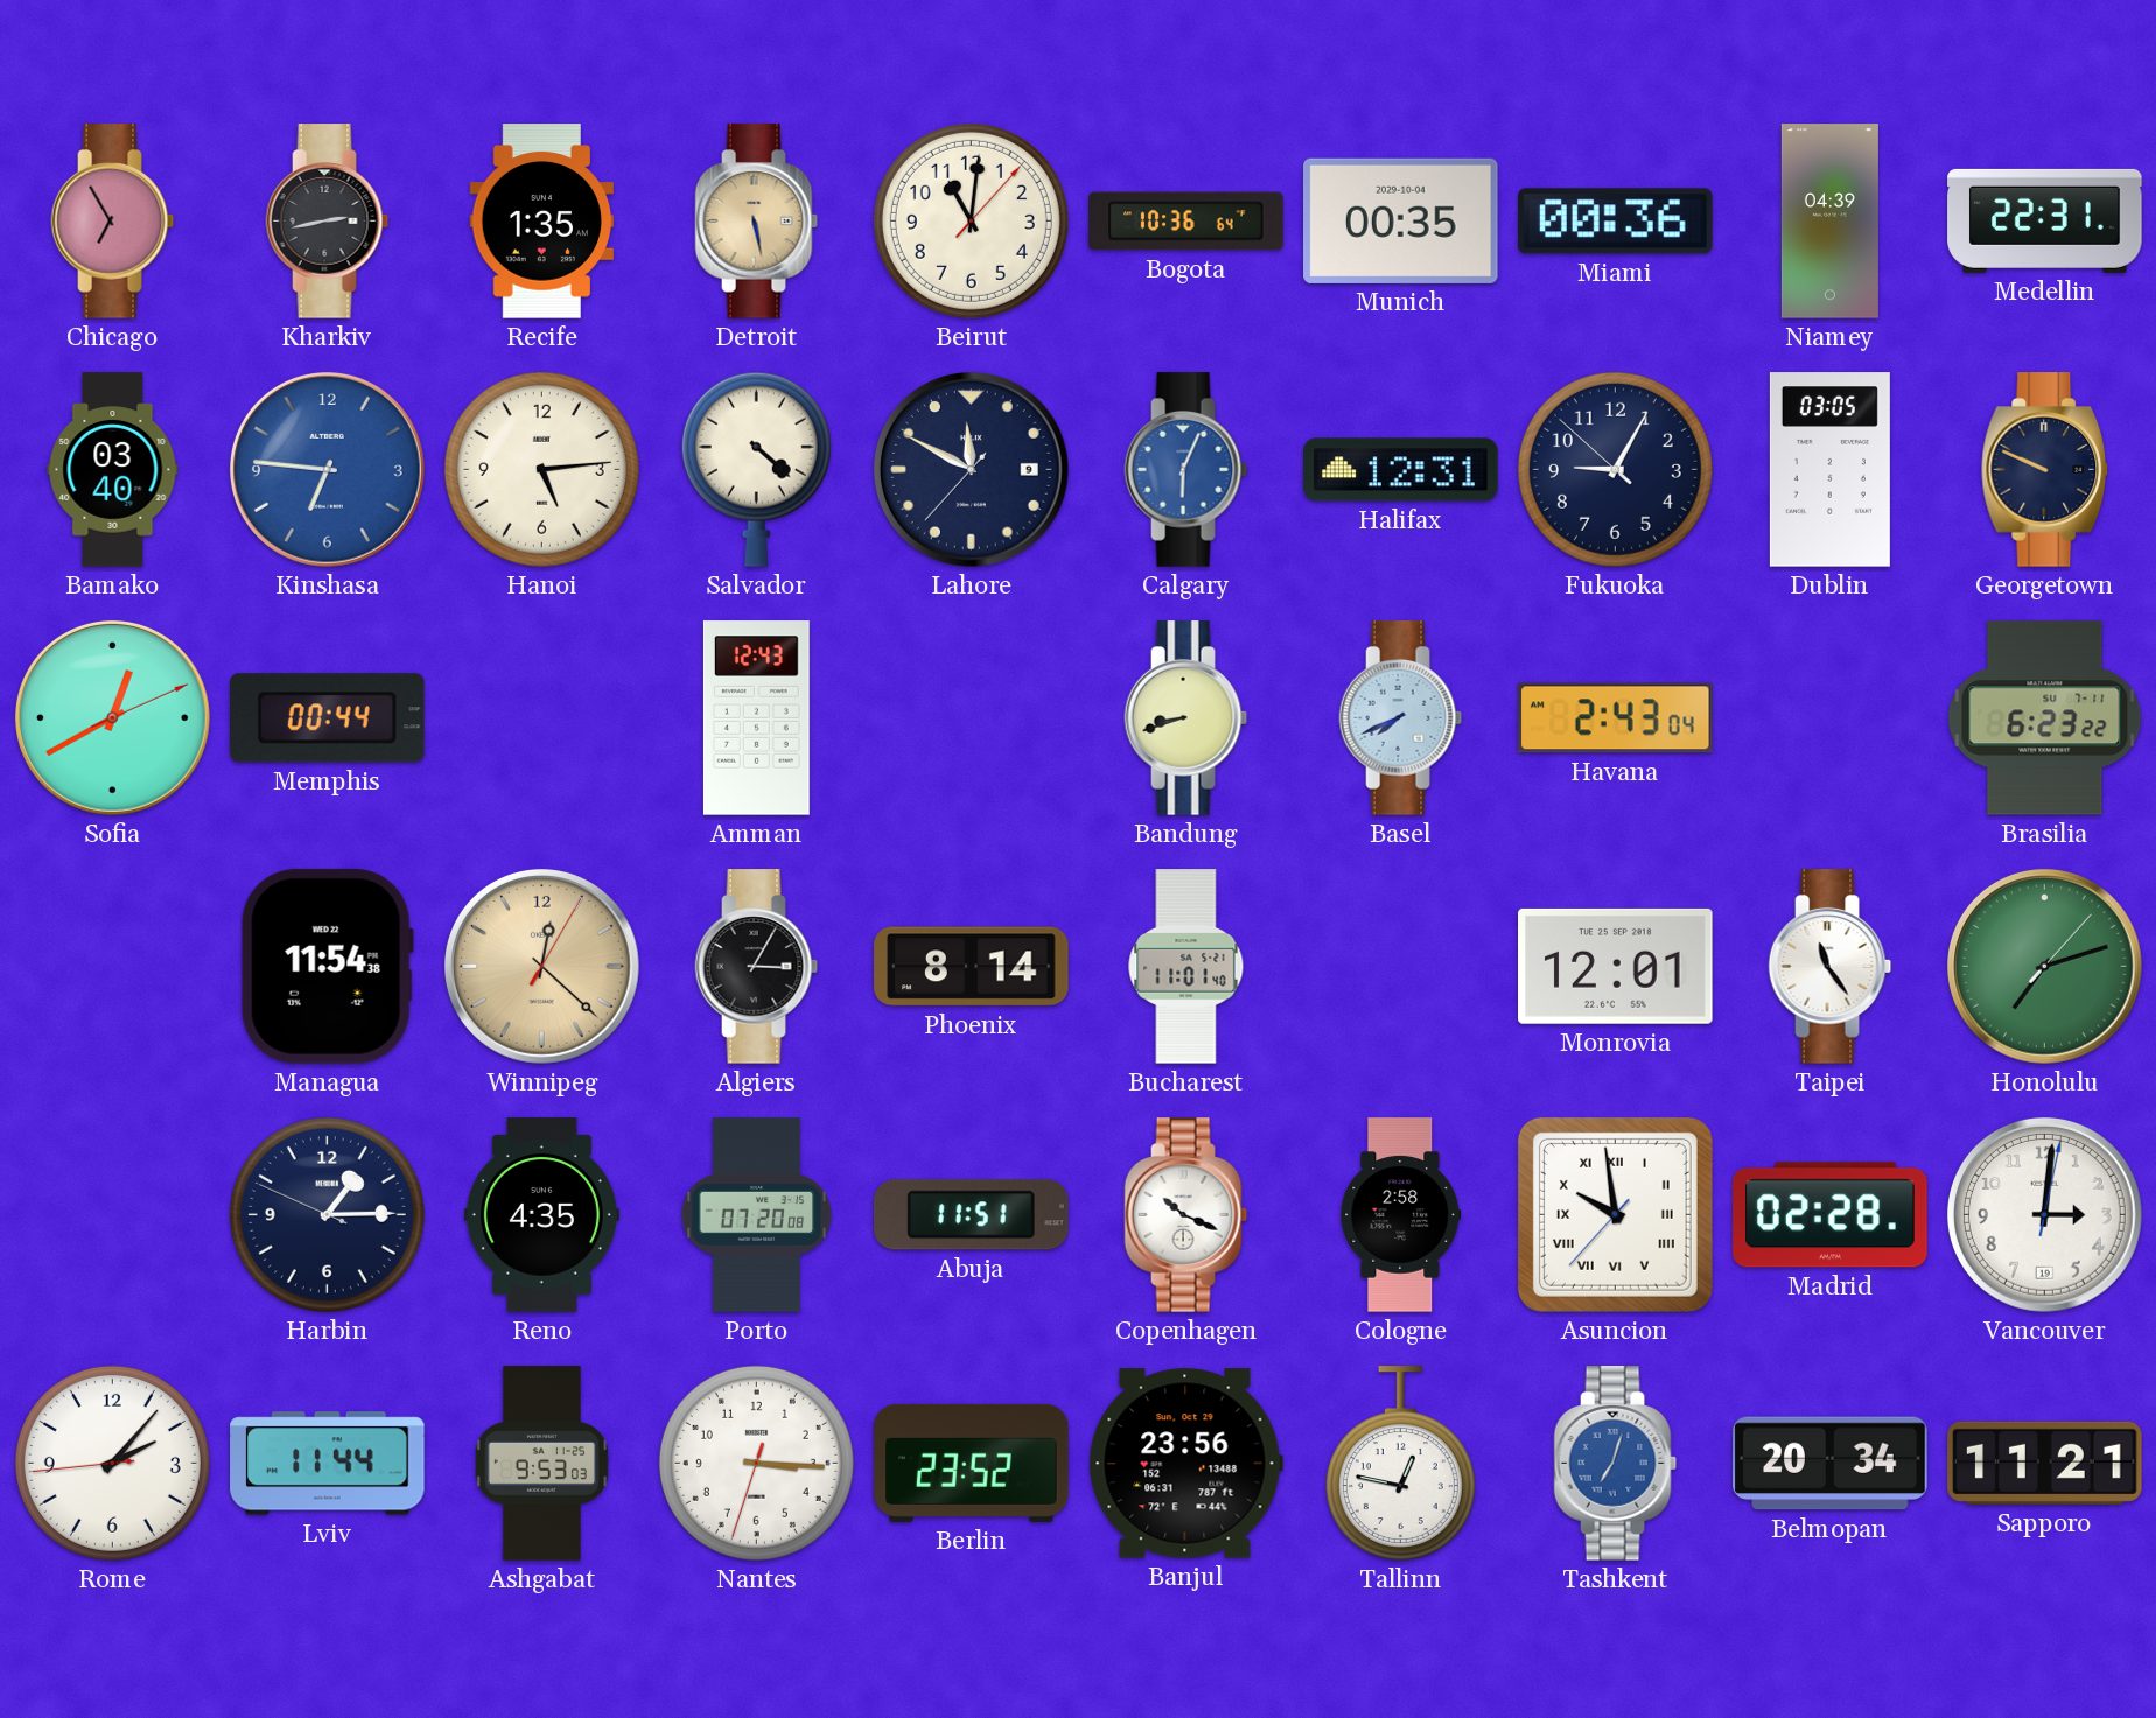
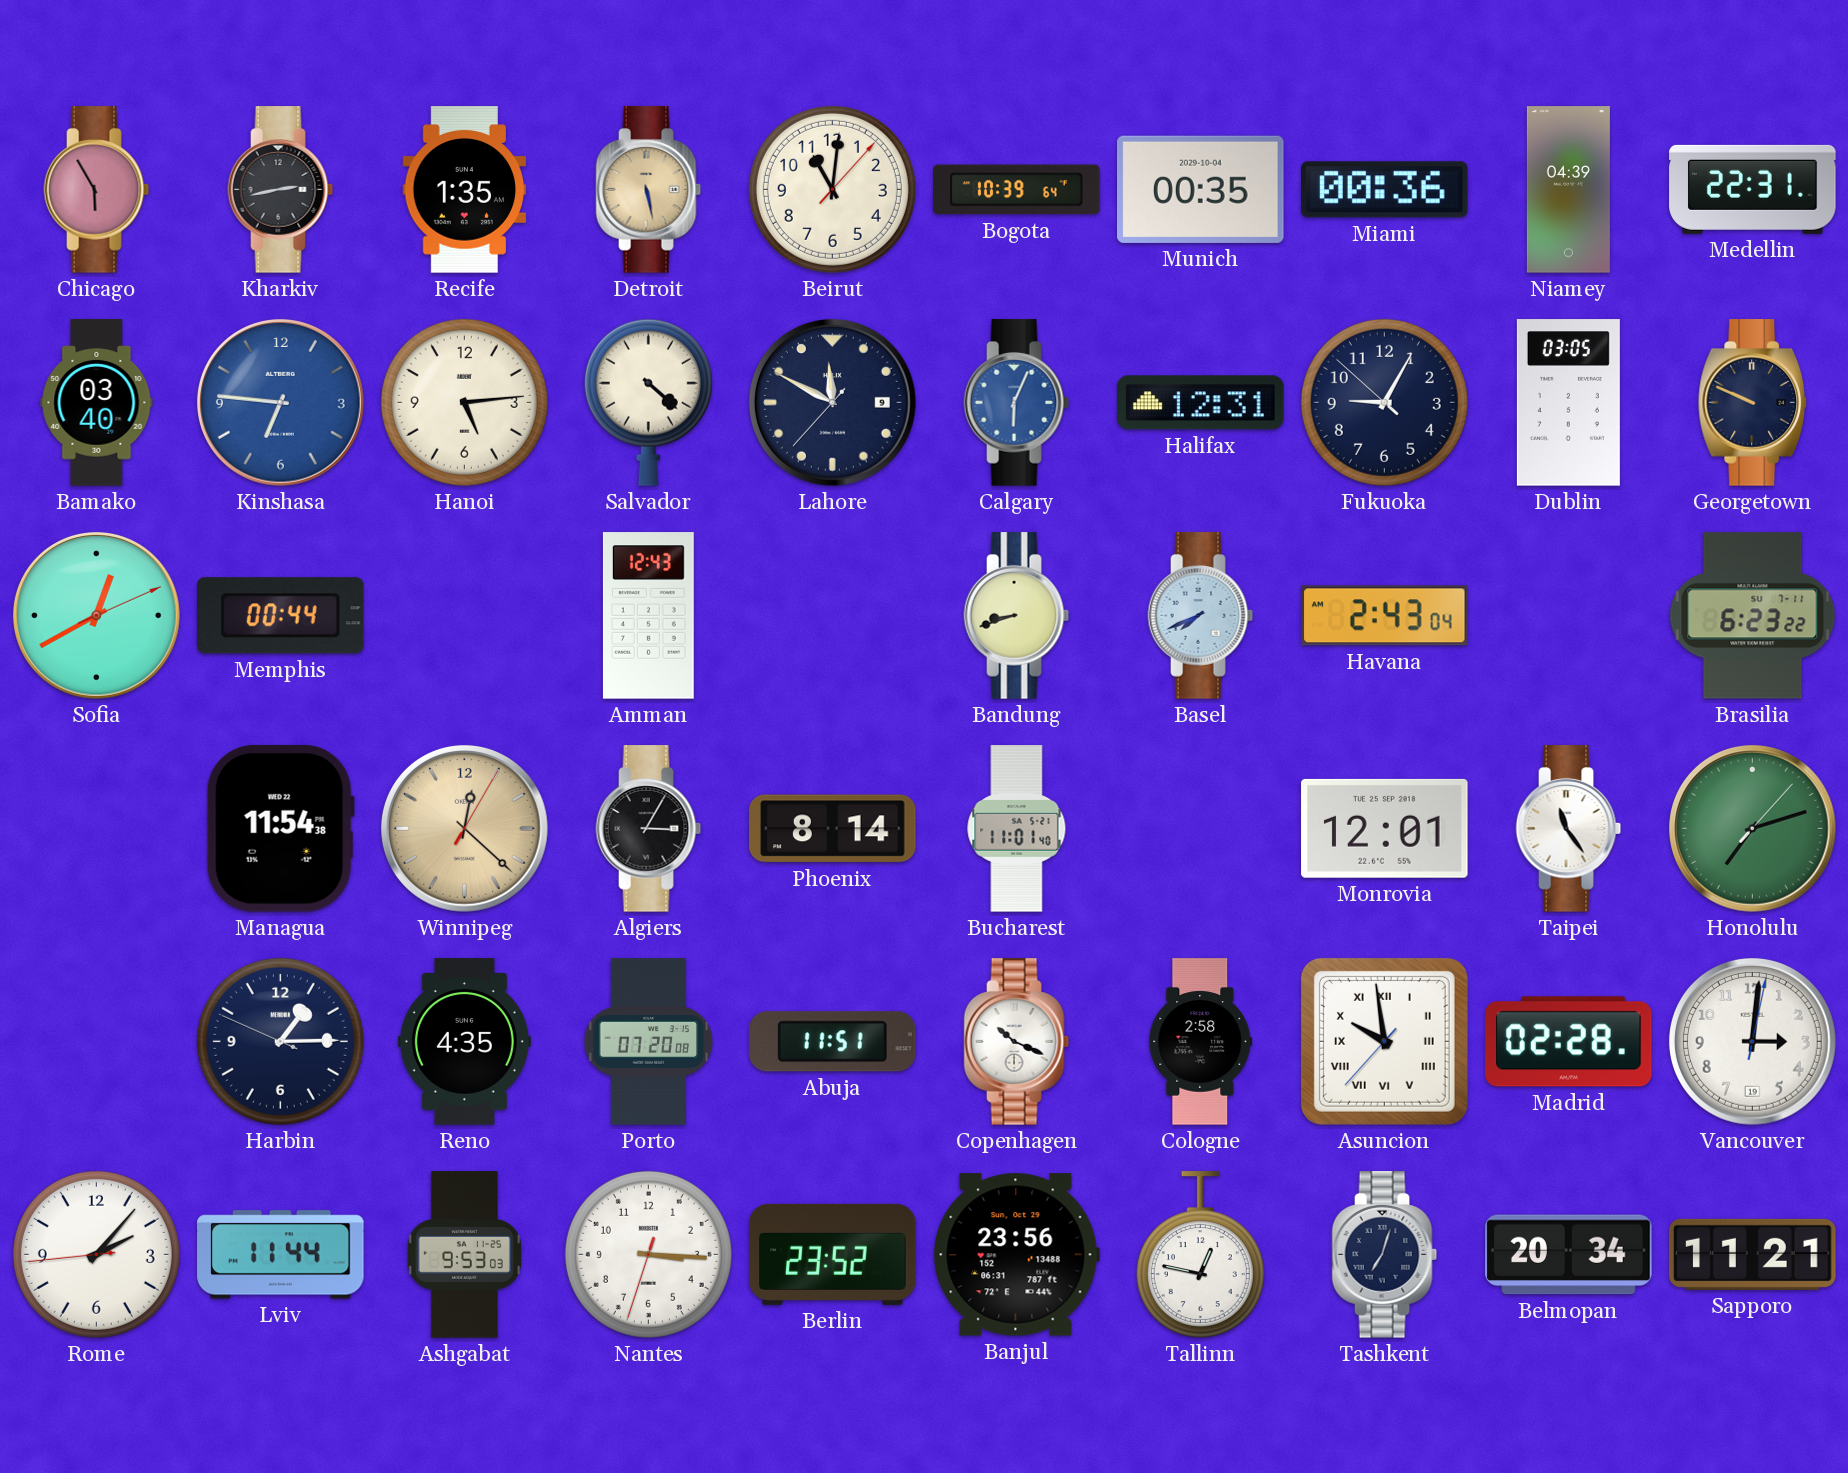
Chicago: 6:55 -> 5:55 (97, 190)
Bogota: 10:36 -> 10:39 (1017, 190)
Tashkent dial: blue -> navy (1385, 1255)
